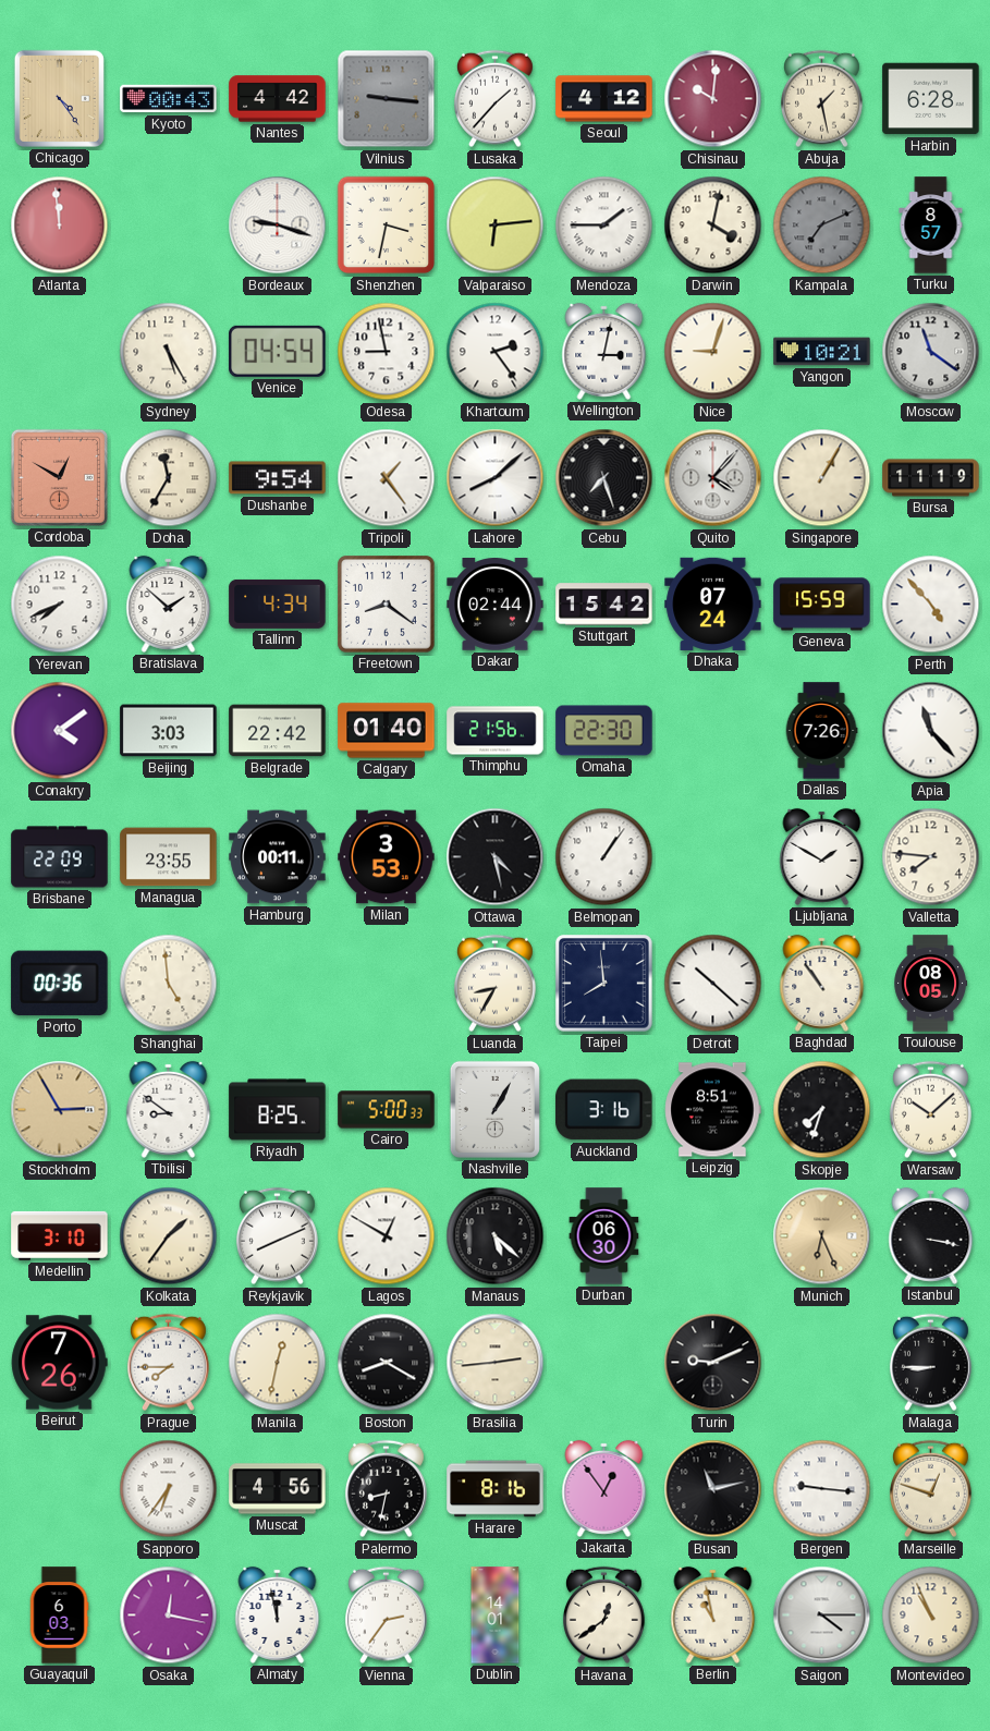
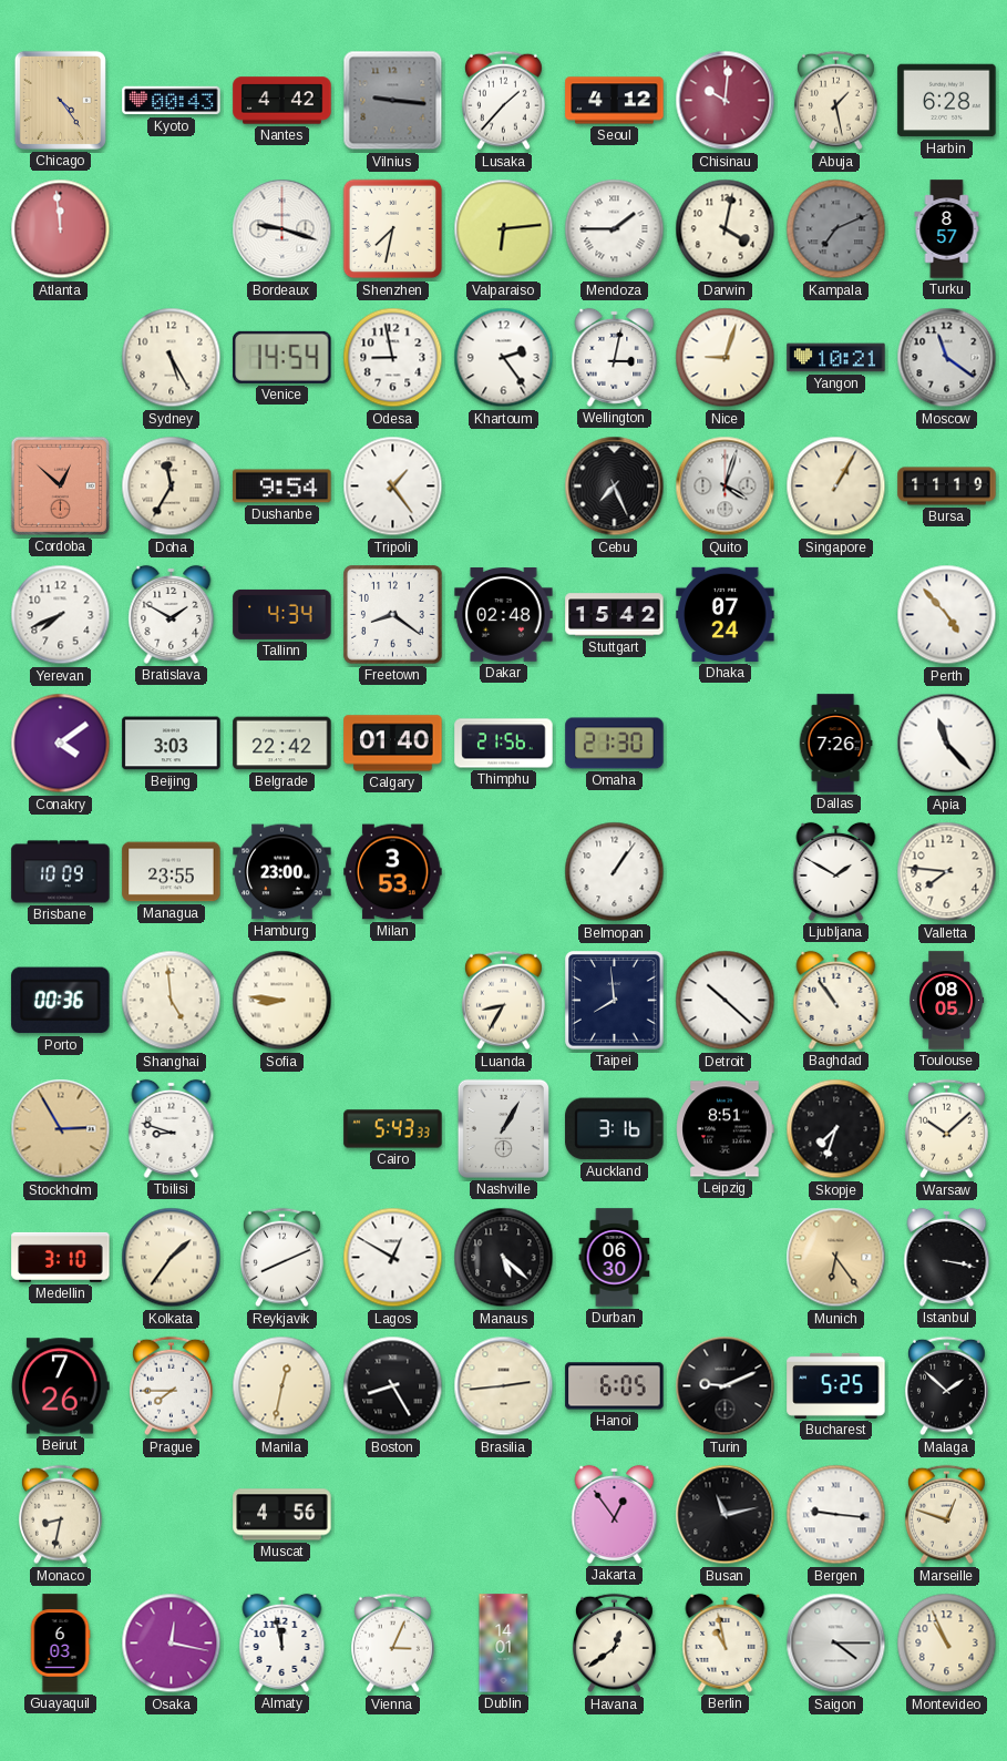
Shenzhen: 3:32 -> 7:32 (393, 229)
Venice: 04:54 -> 14:54 (282, 357)
Cordoba: 12:50 -> 12:52 (60, 485)
Lahore: 8:08 -> none (496, 478)
Cebu: 7:27 -> 7:26 (615, 487)
Quito: 4:07 -> 4:03 (726, 487)
Bratislava: 1:52 -> 1:50 (172, 614)
Dakar: 02:44 -> 02:48 (504, 615)
Geneva: 15:59 -> none (822, 605)
Omaha: 22:30 -> 21:30 (615, 744)
Brisbane: 22:09 -> 10:09 (61, 872)
Hamburg: 00:11 -> 23:00 (282, 872)
Ottawa: 4:28 -> none (496, 857)
Sofia: none -> 8:46 (282, 1001)
Tbilisi: 8:51 -> 8:48 (172, 1128)
Riyadh: 8:25 -> none (278, 1110)
Cairo: 5:00 -> 5:43 (393, 1129)
Munich: 6:26 -> 6:24 (836, 1258)
Boston: 8:20 -> 8:25 (393, 1386)
Hanoi: none -> 6:05 (615, 1386)
Bucharest: none -> 5:25 (836, 1385)
Malaga: 8:45 -> 1:52 (946, 1386)
Monaco: none -> 8:32 (60, 1515)
Sapporo: 6:36 -> none (169, 1489)
Palermo: 8:32 -> none (386, 1489)
Harare: 8:16 -> none (496, 1489)
Vienna: 2:36 -> 3:04 (392, 1644)
